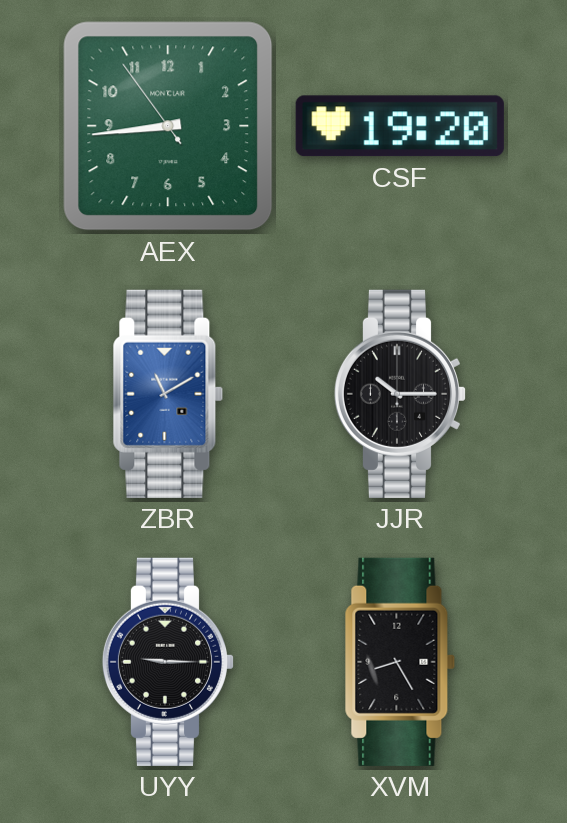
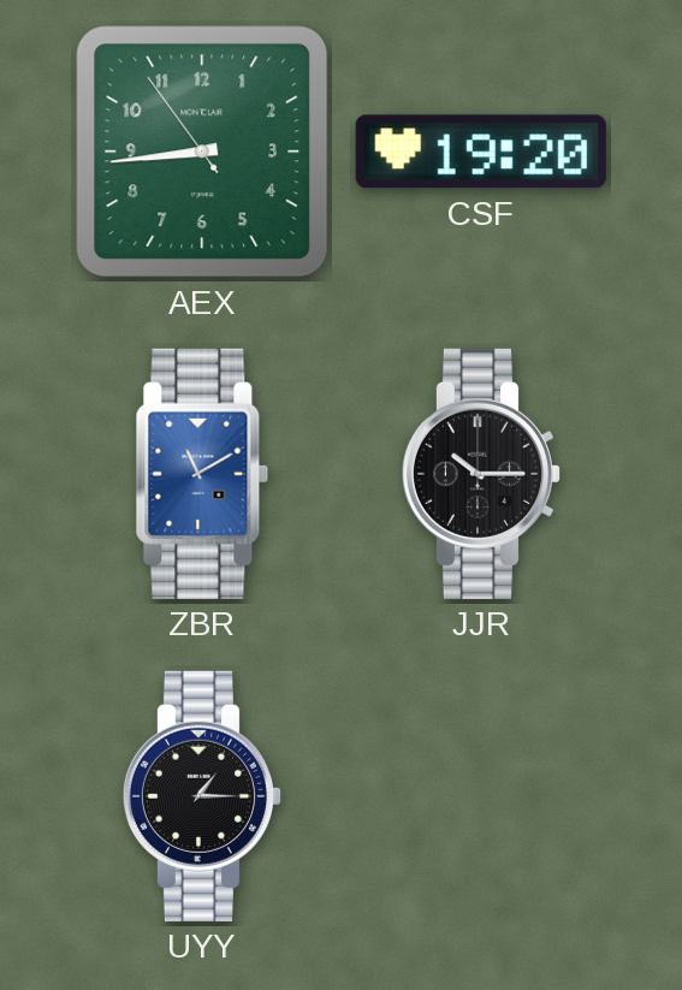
UYY: 9:15 -> 1:15 (201, 796)
XVM: 8:25 -> none (400, 662)
